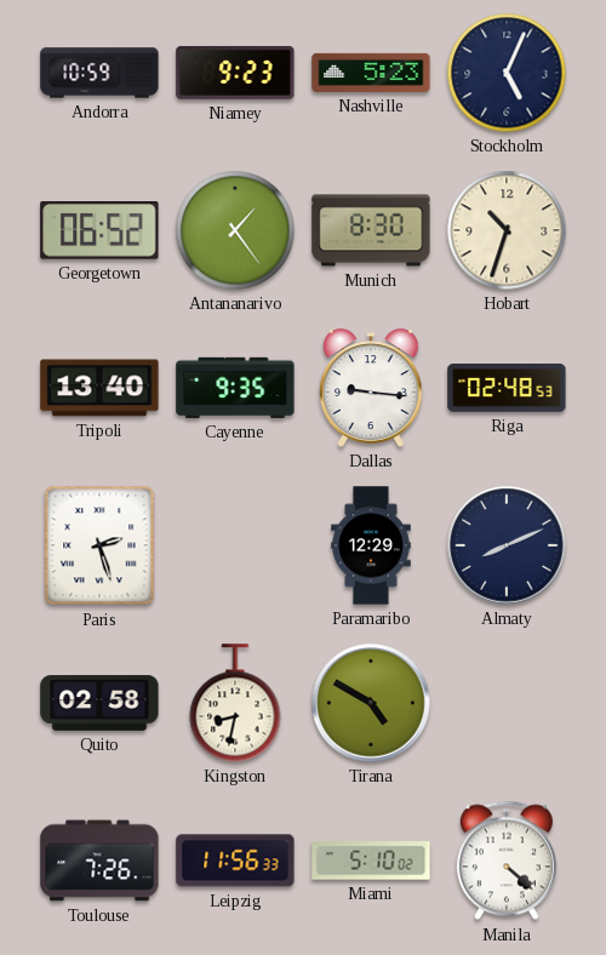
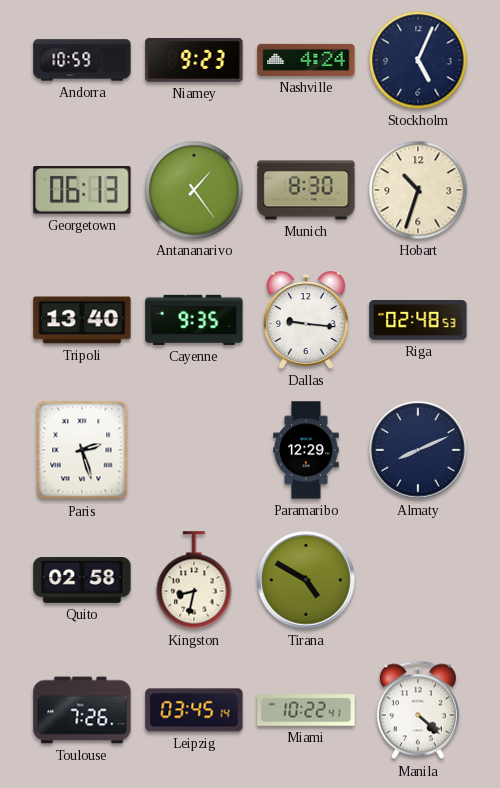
Nashville: 5:23 -> 4:24 (306, 60)
Georgetown: 06:52 -> 06:13 (82, 190)
Leipzig: 11:56 -> 03:45 (194, 710)
Miami: 5:10 -> 10:22 (306, 710)
